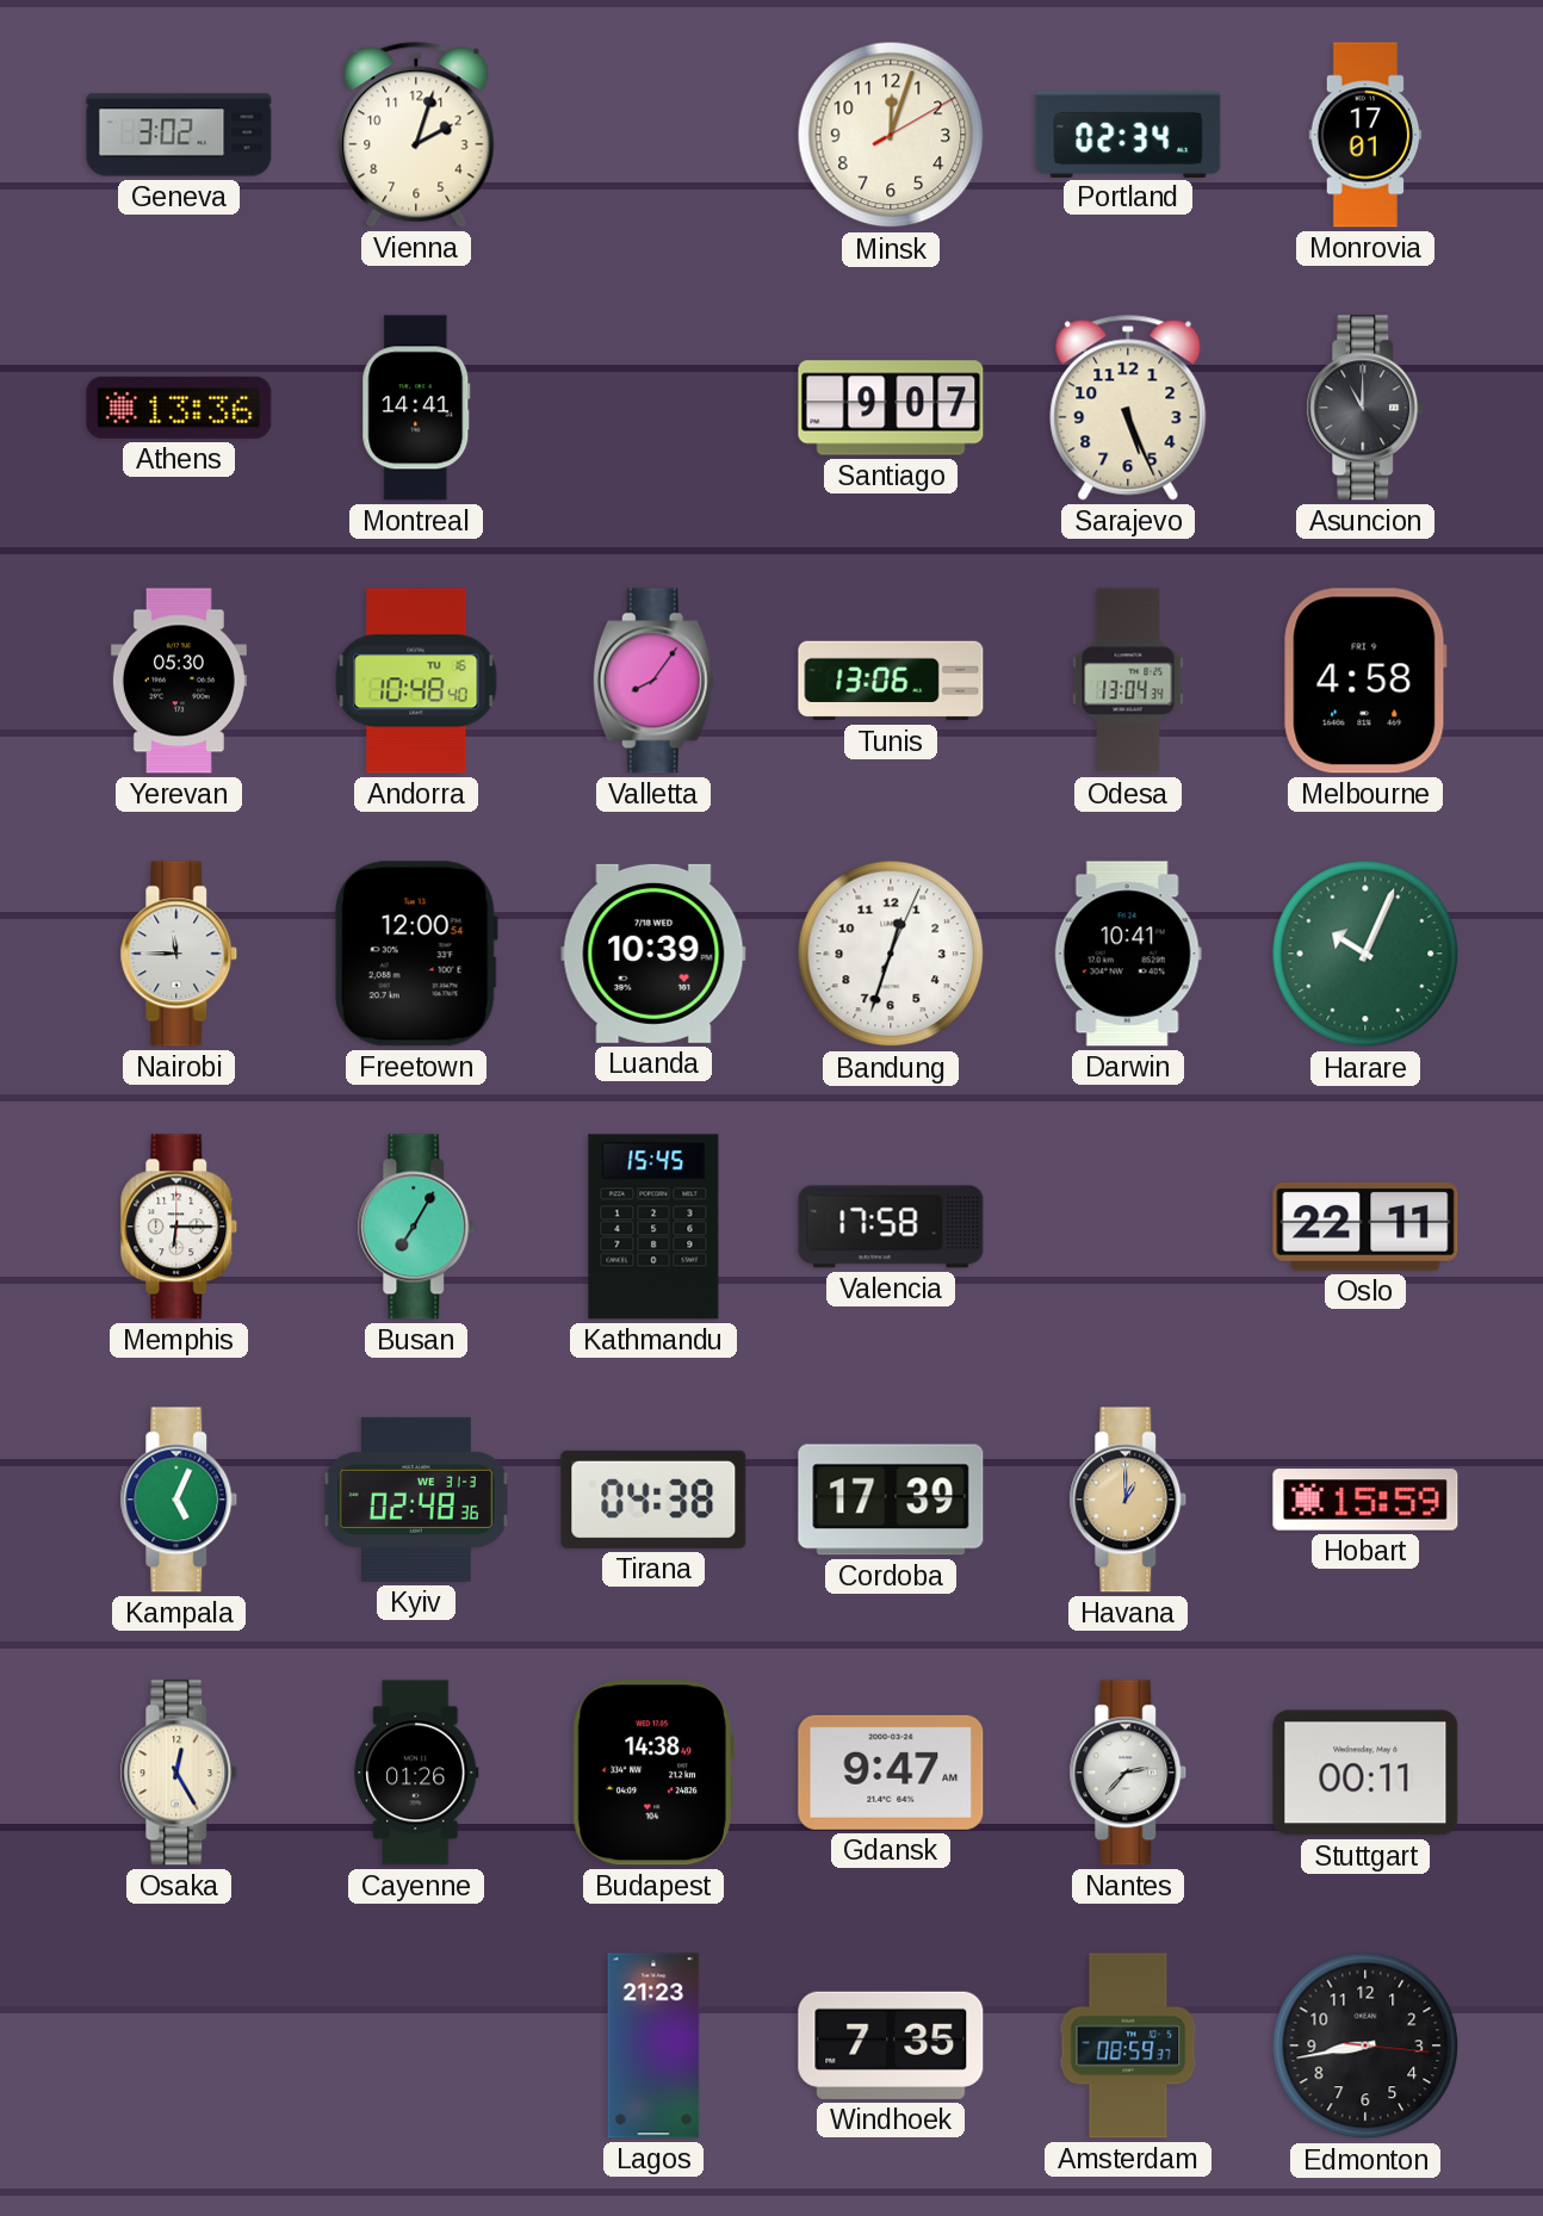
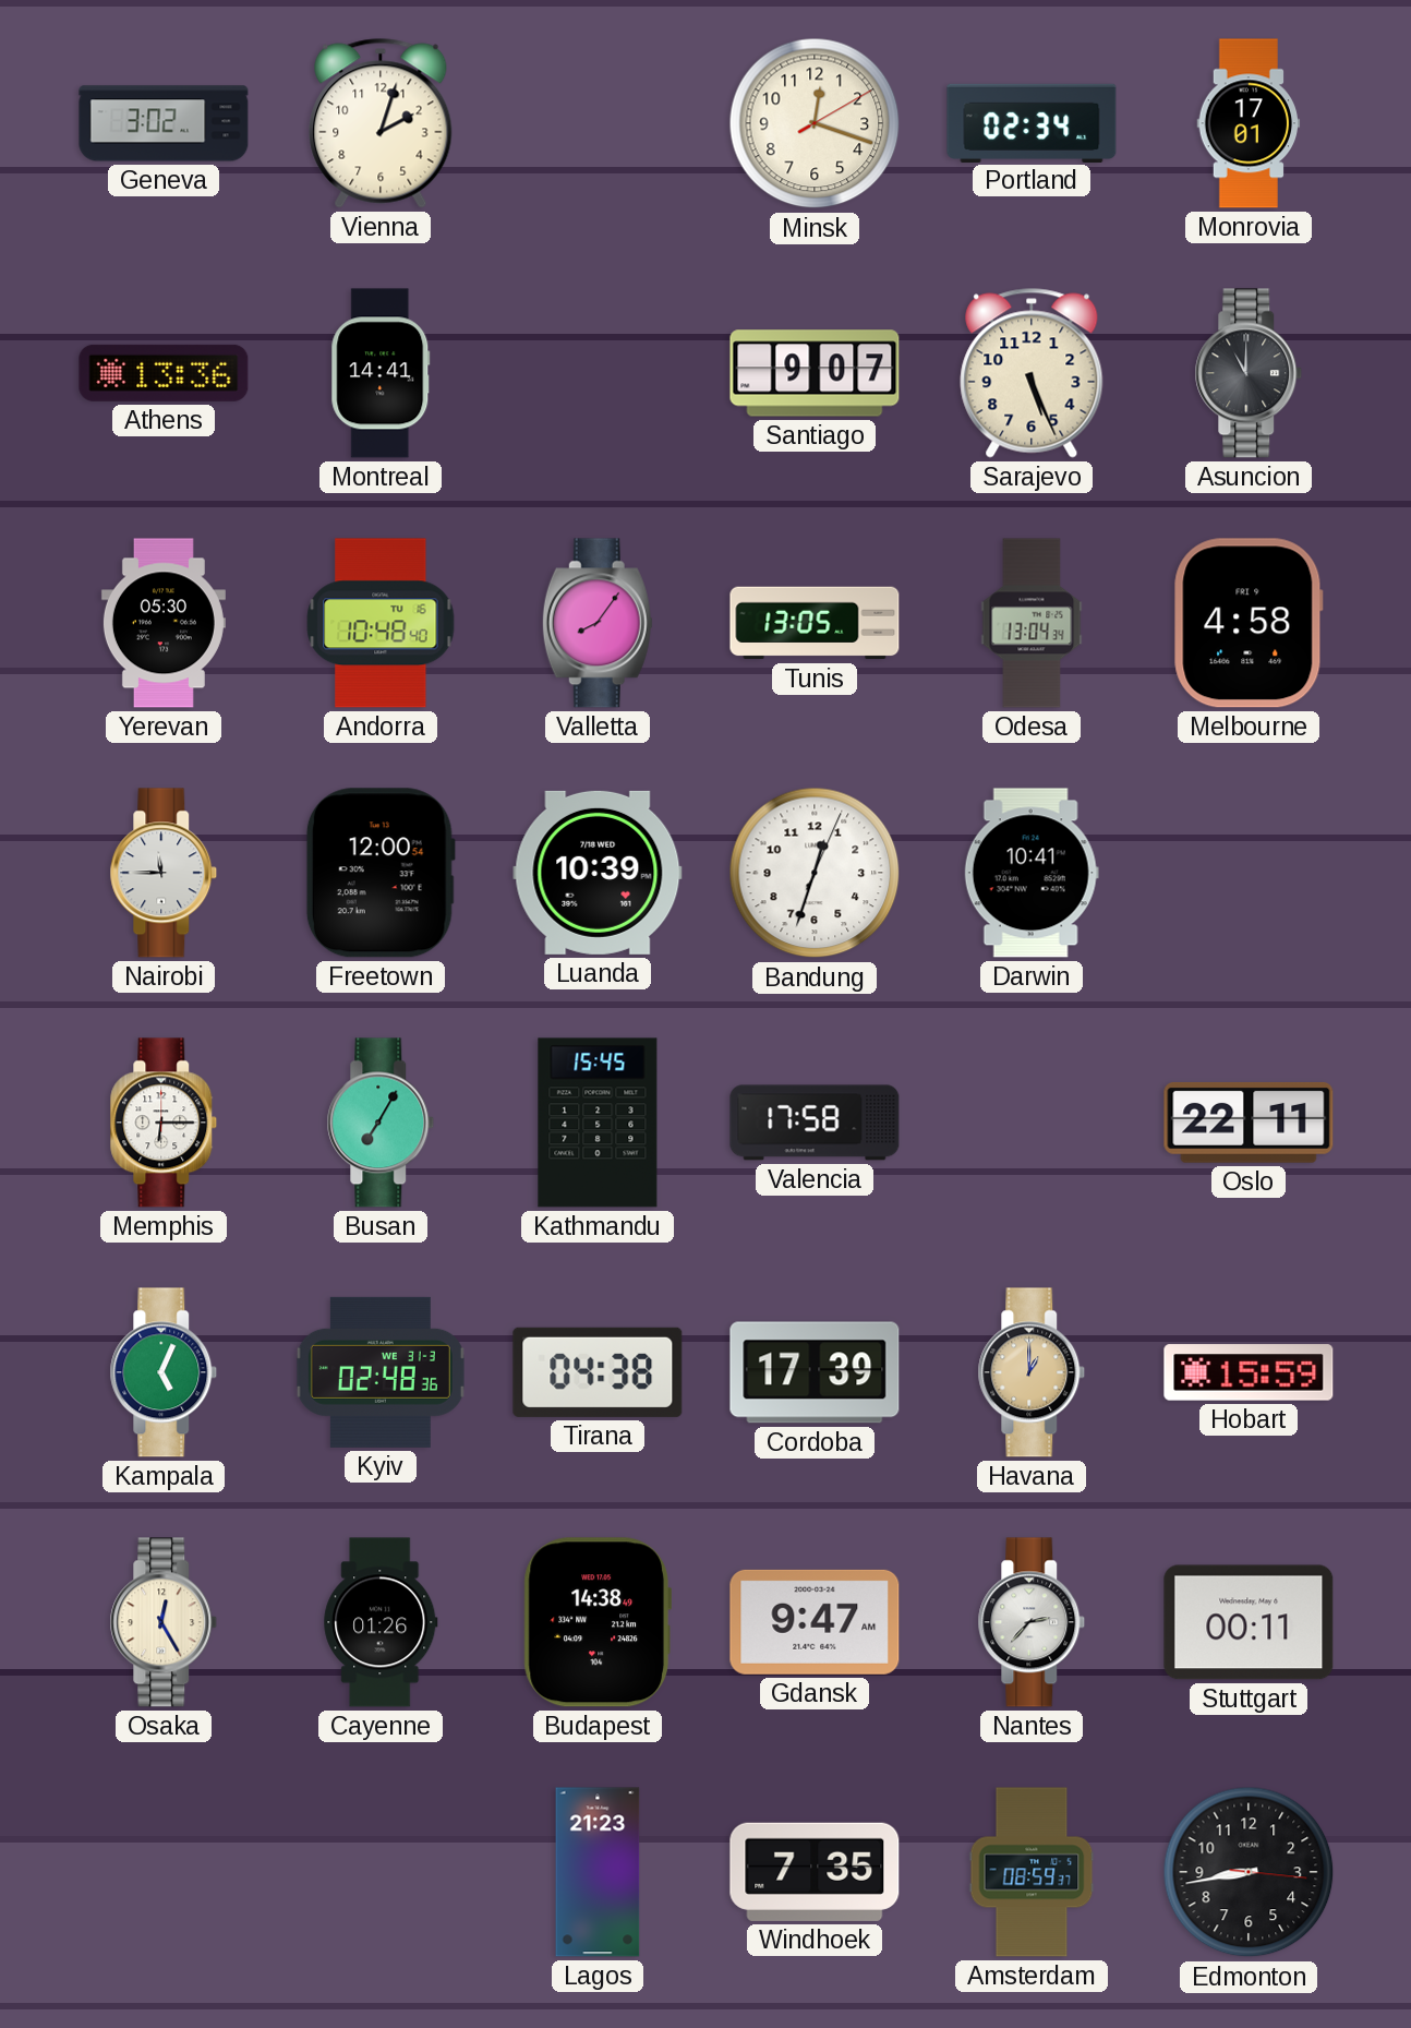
Minsk: 12:03 -> 12:18 (815, 123)
Tunis: 13:06 -> 13:05 (815, 623)
Harare: 10:04 -> none (1365, 954)
